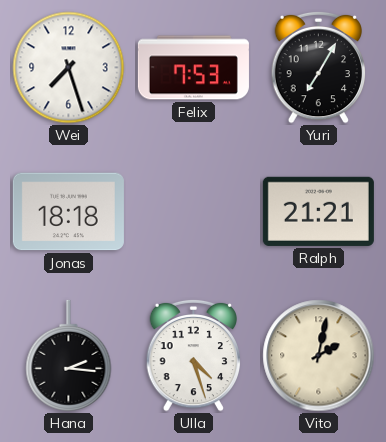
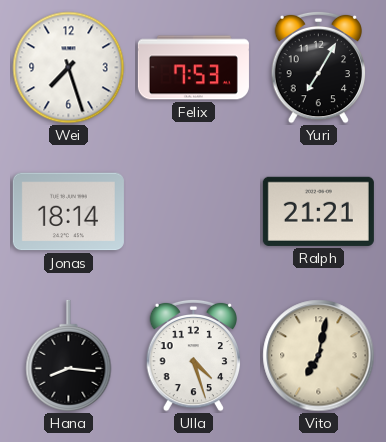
Jonas: 18:18 -> 18:14 (68, 212)
Hana: 2:16 -> 8:16 (69, 356)
Vito: 2:02 -> 7:02 (319, 356)
